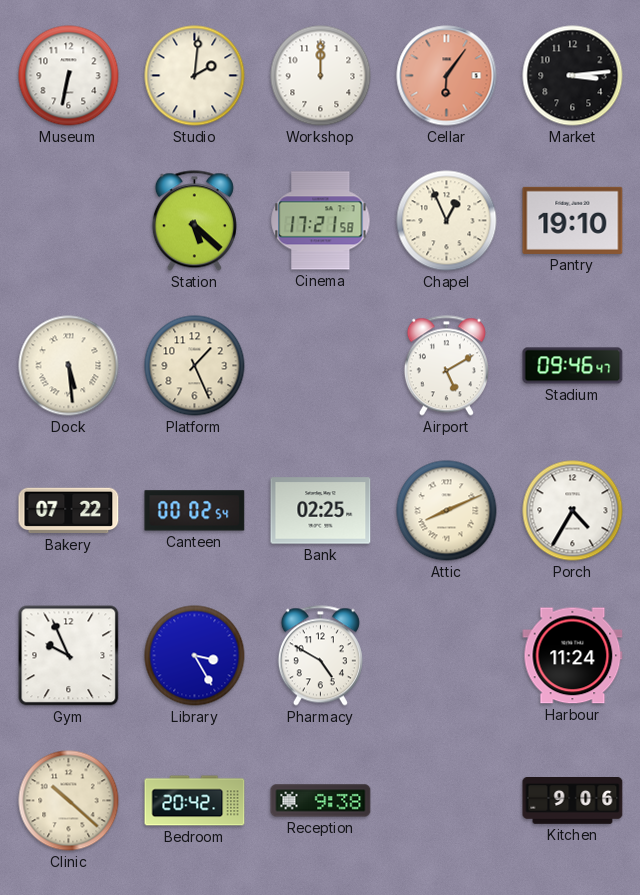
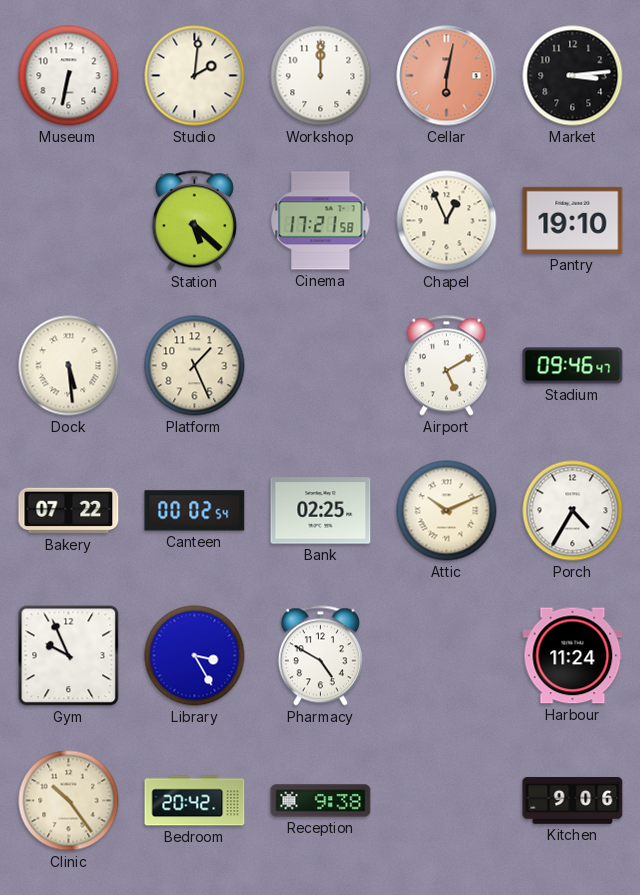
Cellar: 6:06 -> 6:02 (447, 76)
Attic: 8:11 -> 10:11 (447, 511)
Clinic: 10:22 -> 10:24 (69, 801)
